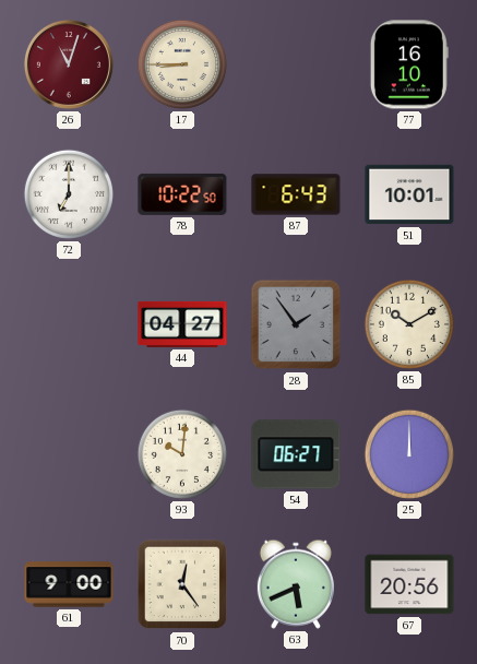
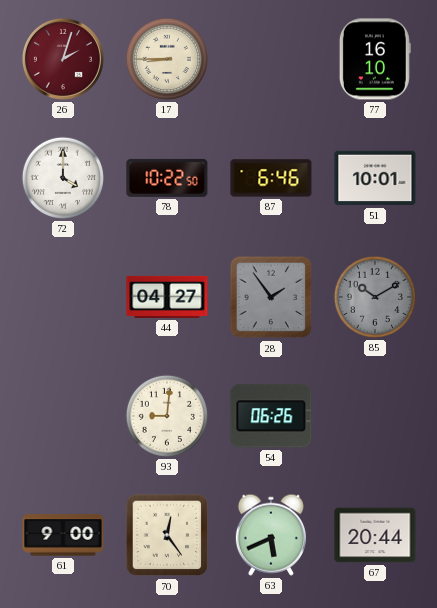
26: 11:03 -> 2:03 (63, 59)
72: 7:00 -> 4:00 (63, 178)
87: 6:43 -> 6:46 (271, 178)
85 dial: cream -> grey (375, 297)
93: 10:01 -> 9:01 (167, 416)
54: 06:27 -> 06:26 (271, 416)
25: 12:00 -> none (409, 454)
67: 20:56 -> 20:44 (375, 535)
